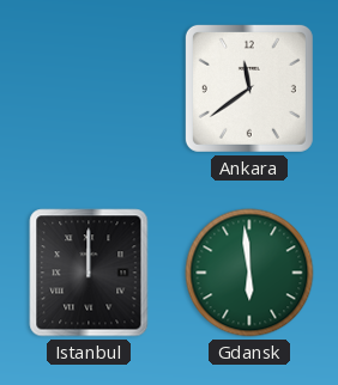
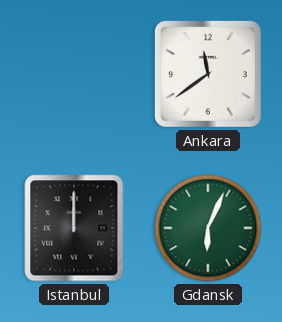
Gdansk: 5:59 -> 6:04 (208, 228)
